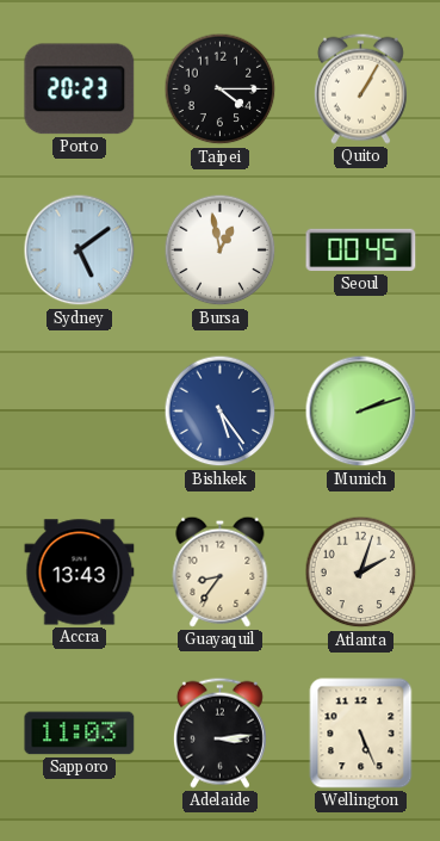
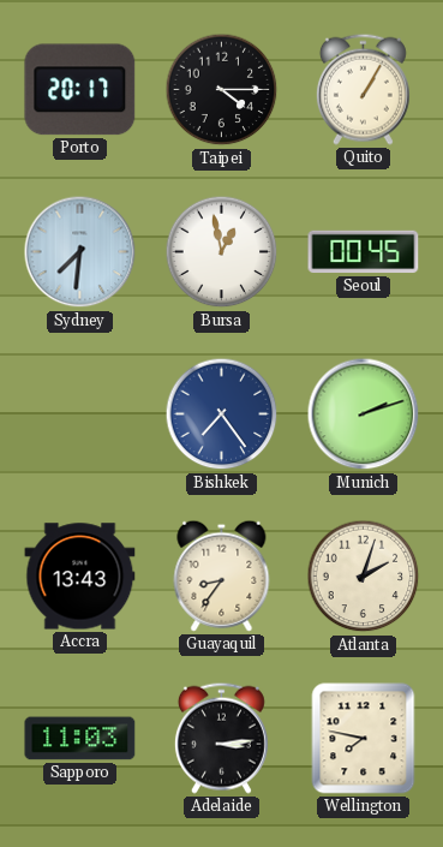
Porto: 20:23 -> 20:17 (80, 90)
Sydney: 5:09 -> 7:31 (80, 252)
Bishkek: 5:24 -> 7:24 (222, 414)
Wellington: 5:26 -> 7:47 (364, 739)
